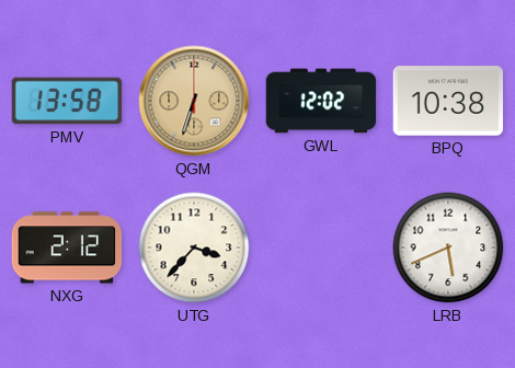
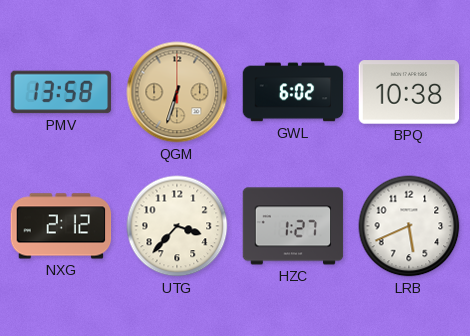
GWL: 12:02 -> 6:02 (293, 92)
HZC: none -> 1:27 (293, 226)
